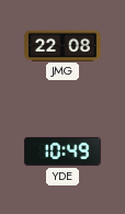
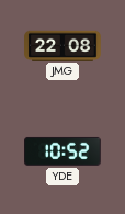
YDE: 10:49 -> 10:52 (64, 151)
